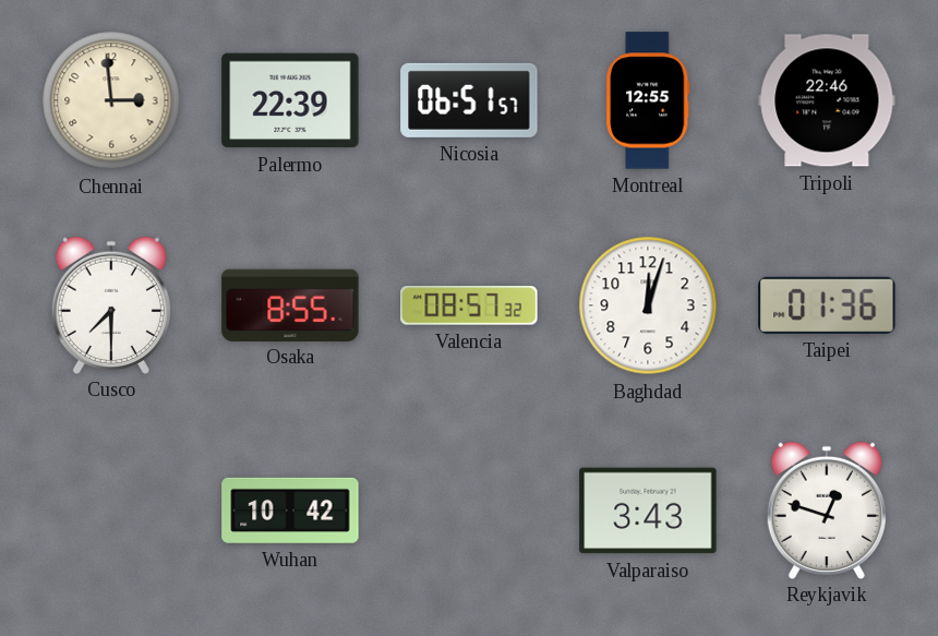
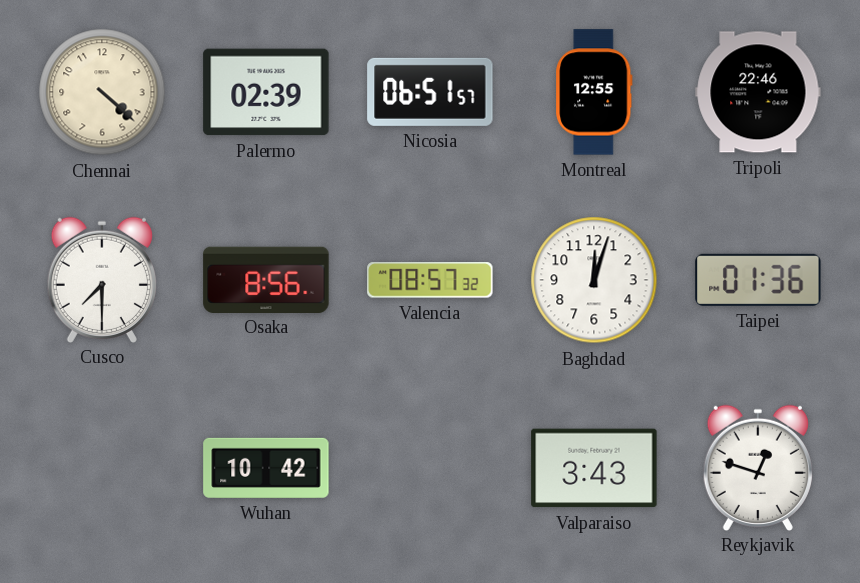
Chennai: 2:59 -> 4:22 (102, 92)
Palermo: 22:39 -> 02:39 (266, 92)
Osaka: 8:55 -> 8:56 (266, 279)
